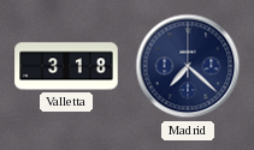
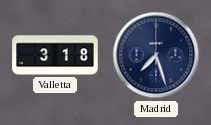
Madrid: 7:22 -> 7:27 (156, 55)
